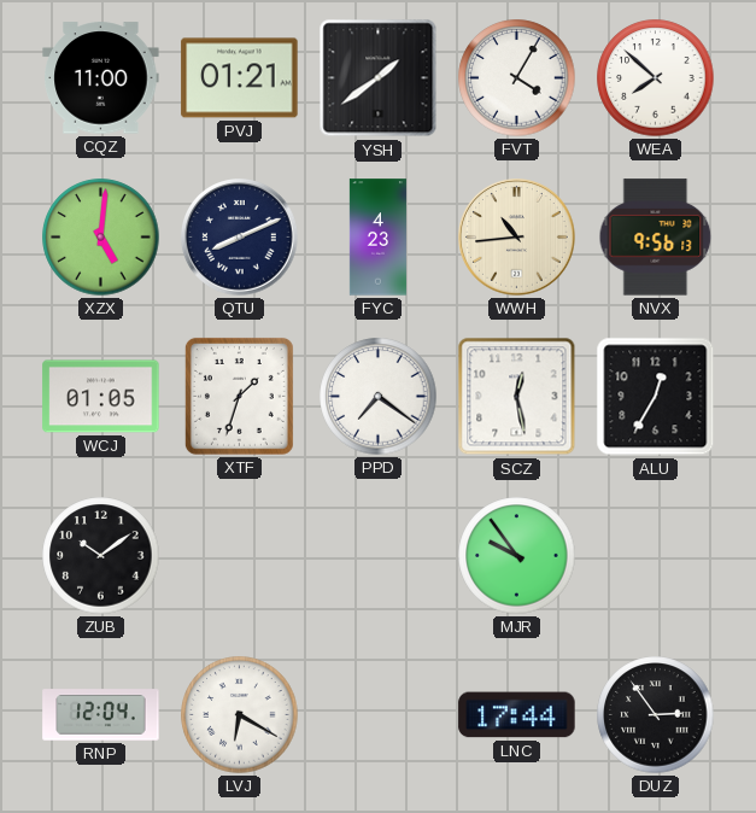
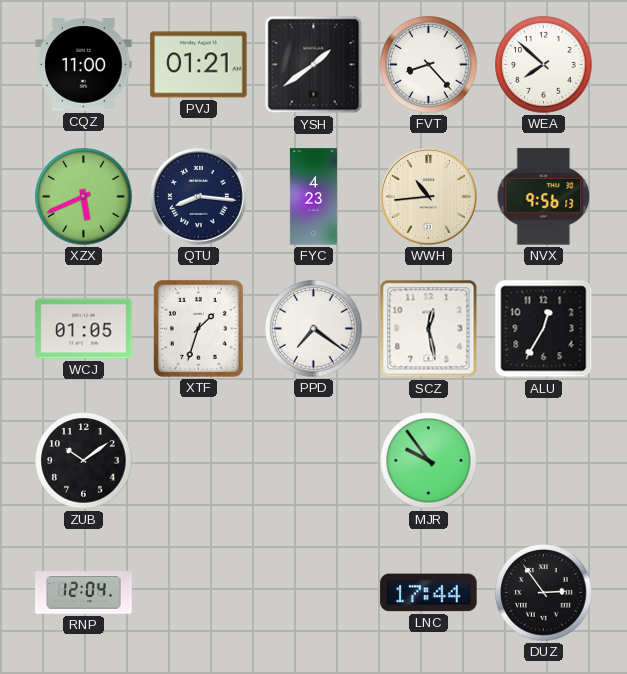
FVT: 4:05 -> 8:23 (429, 65)
XZX: 5:01 -> 5:41 (84, 197)
QTU: 8:11 -> 8:16 (199, 197)
LVJ: 6:20 -> none (240, 715)
